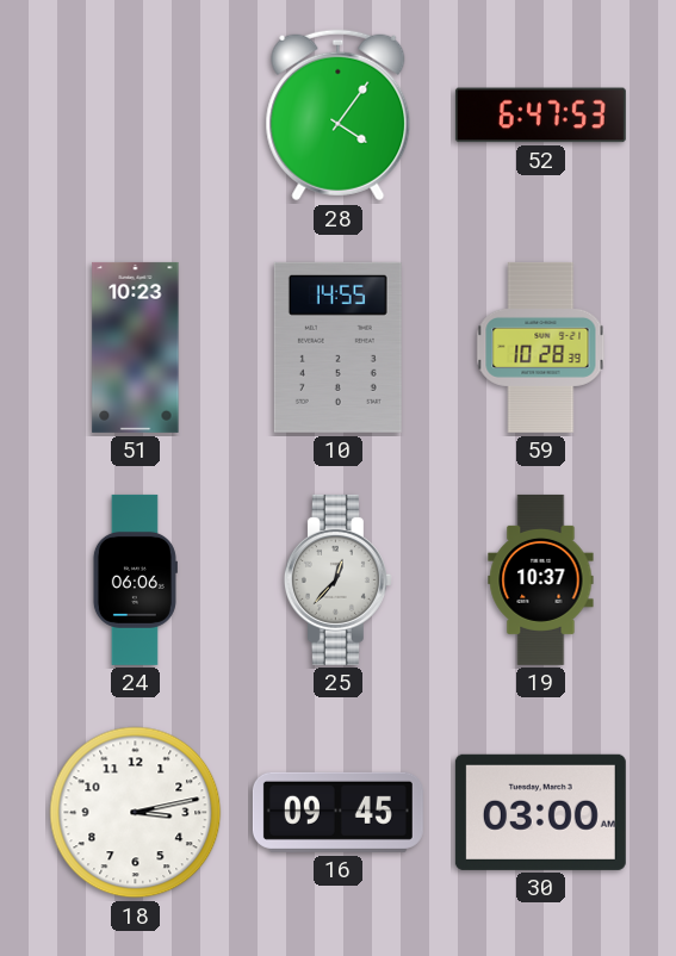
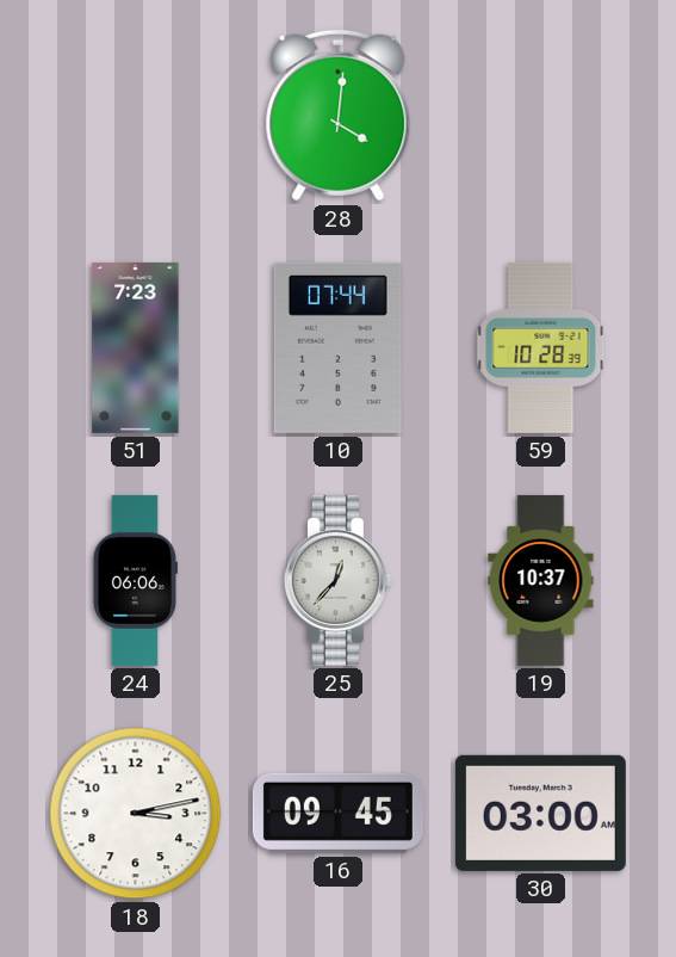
28: 4:06 -> 4:01 (339, 116)
52: 6:47 -> none (540, 116)
51: 10:23 -> 7:23 (136, 347)
10: 14:55 -> 07:44 (337, 347)
